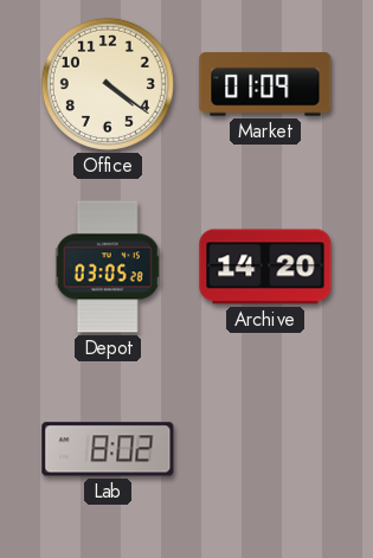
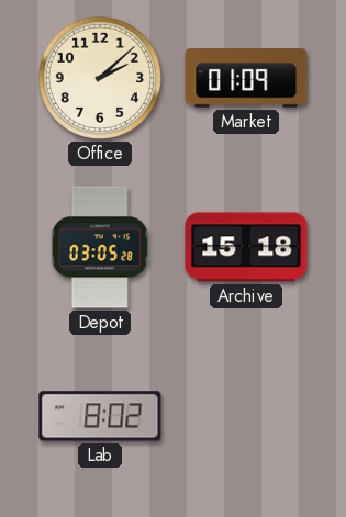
Office: 4:21 -> 2:08 (100, 78)
Archive: 14:20 -> 15:18 (246, 247)
